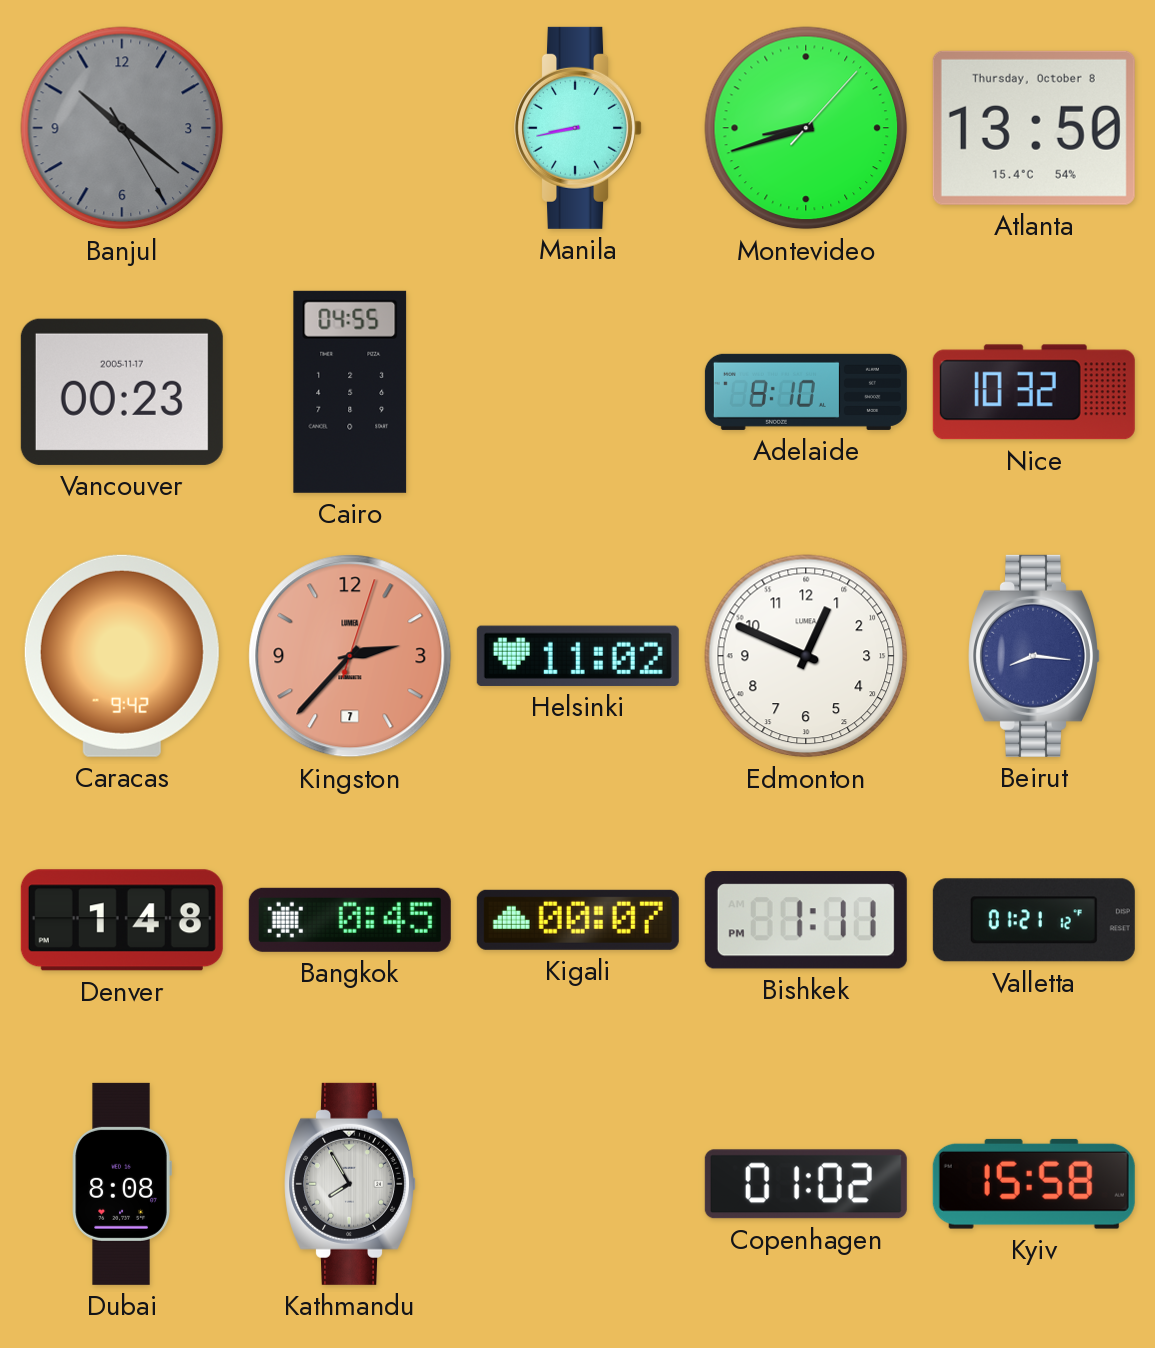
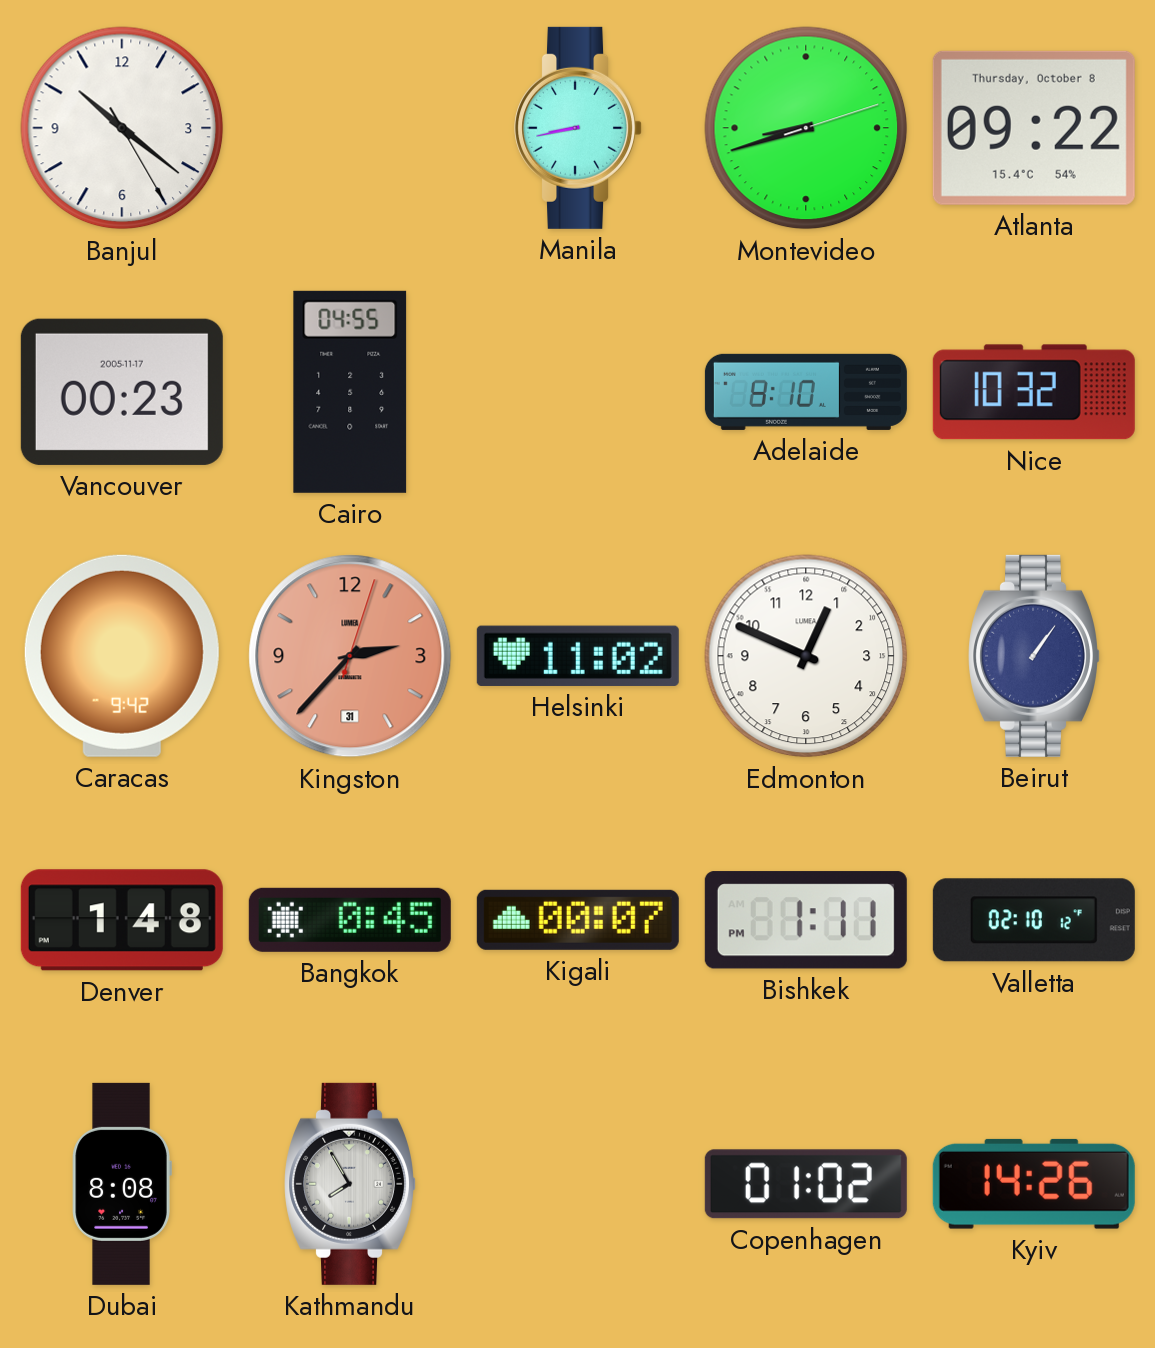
Banjul dial: grey -> white (122, 128)
Montevideo: 8:42:07 -> 8:42:12 (806, 128)
Atlanta: 13:50 -> 09:22 (1034, 128)
Kingston date: 7 -> 31 (350, 656)
Beirut: 8:16 -> 1:06 (1034, 656)
Valletta: 01:21 -> 02:10 (1034, 920)
Kyiv: 15:58 -> 14:26 (1034, 1184)
